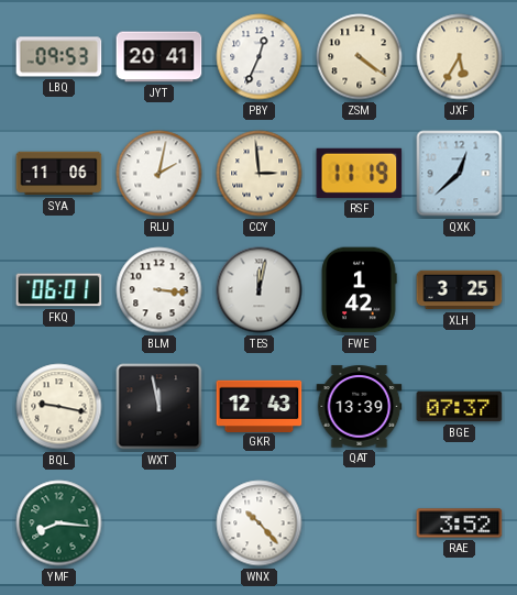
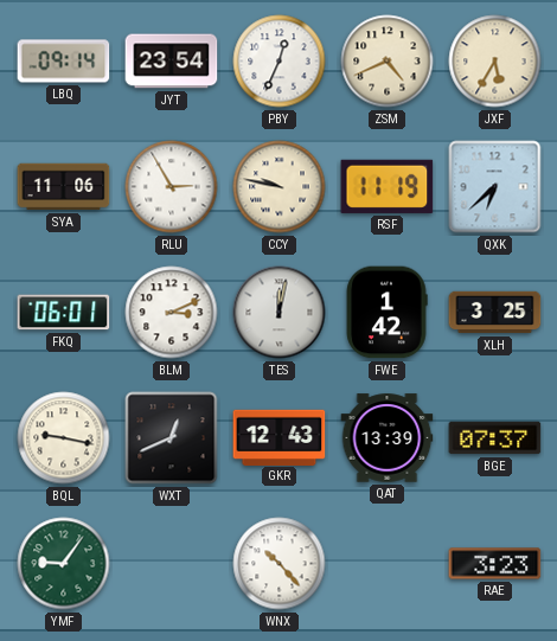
LBQ: 09:53 -> 09:14 (64, 62)
JYT: 20:41 -> 23:54 (172, 62)
ZSM: 4:21 -> 4:41 (388, 62)
RLU: 2:02 -> 2:55 (172, 187)
CCY: 2:59 -> 9:47 (280, 187)
QXK: 12:38 -> 6:38 (495, 187)
BLM: 3:16 -> 3:11 (172, 313)
WXT: 11:58 -> 12:41 (172, 438)
YMF: 8:16 -> 9:06 (64, 564)
RAE: 3:52 -> 3:23 (495, 564)
